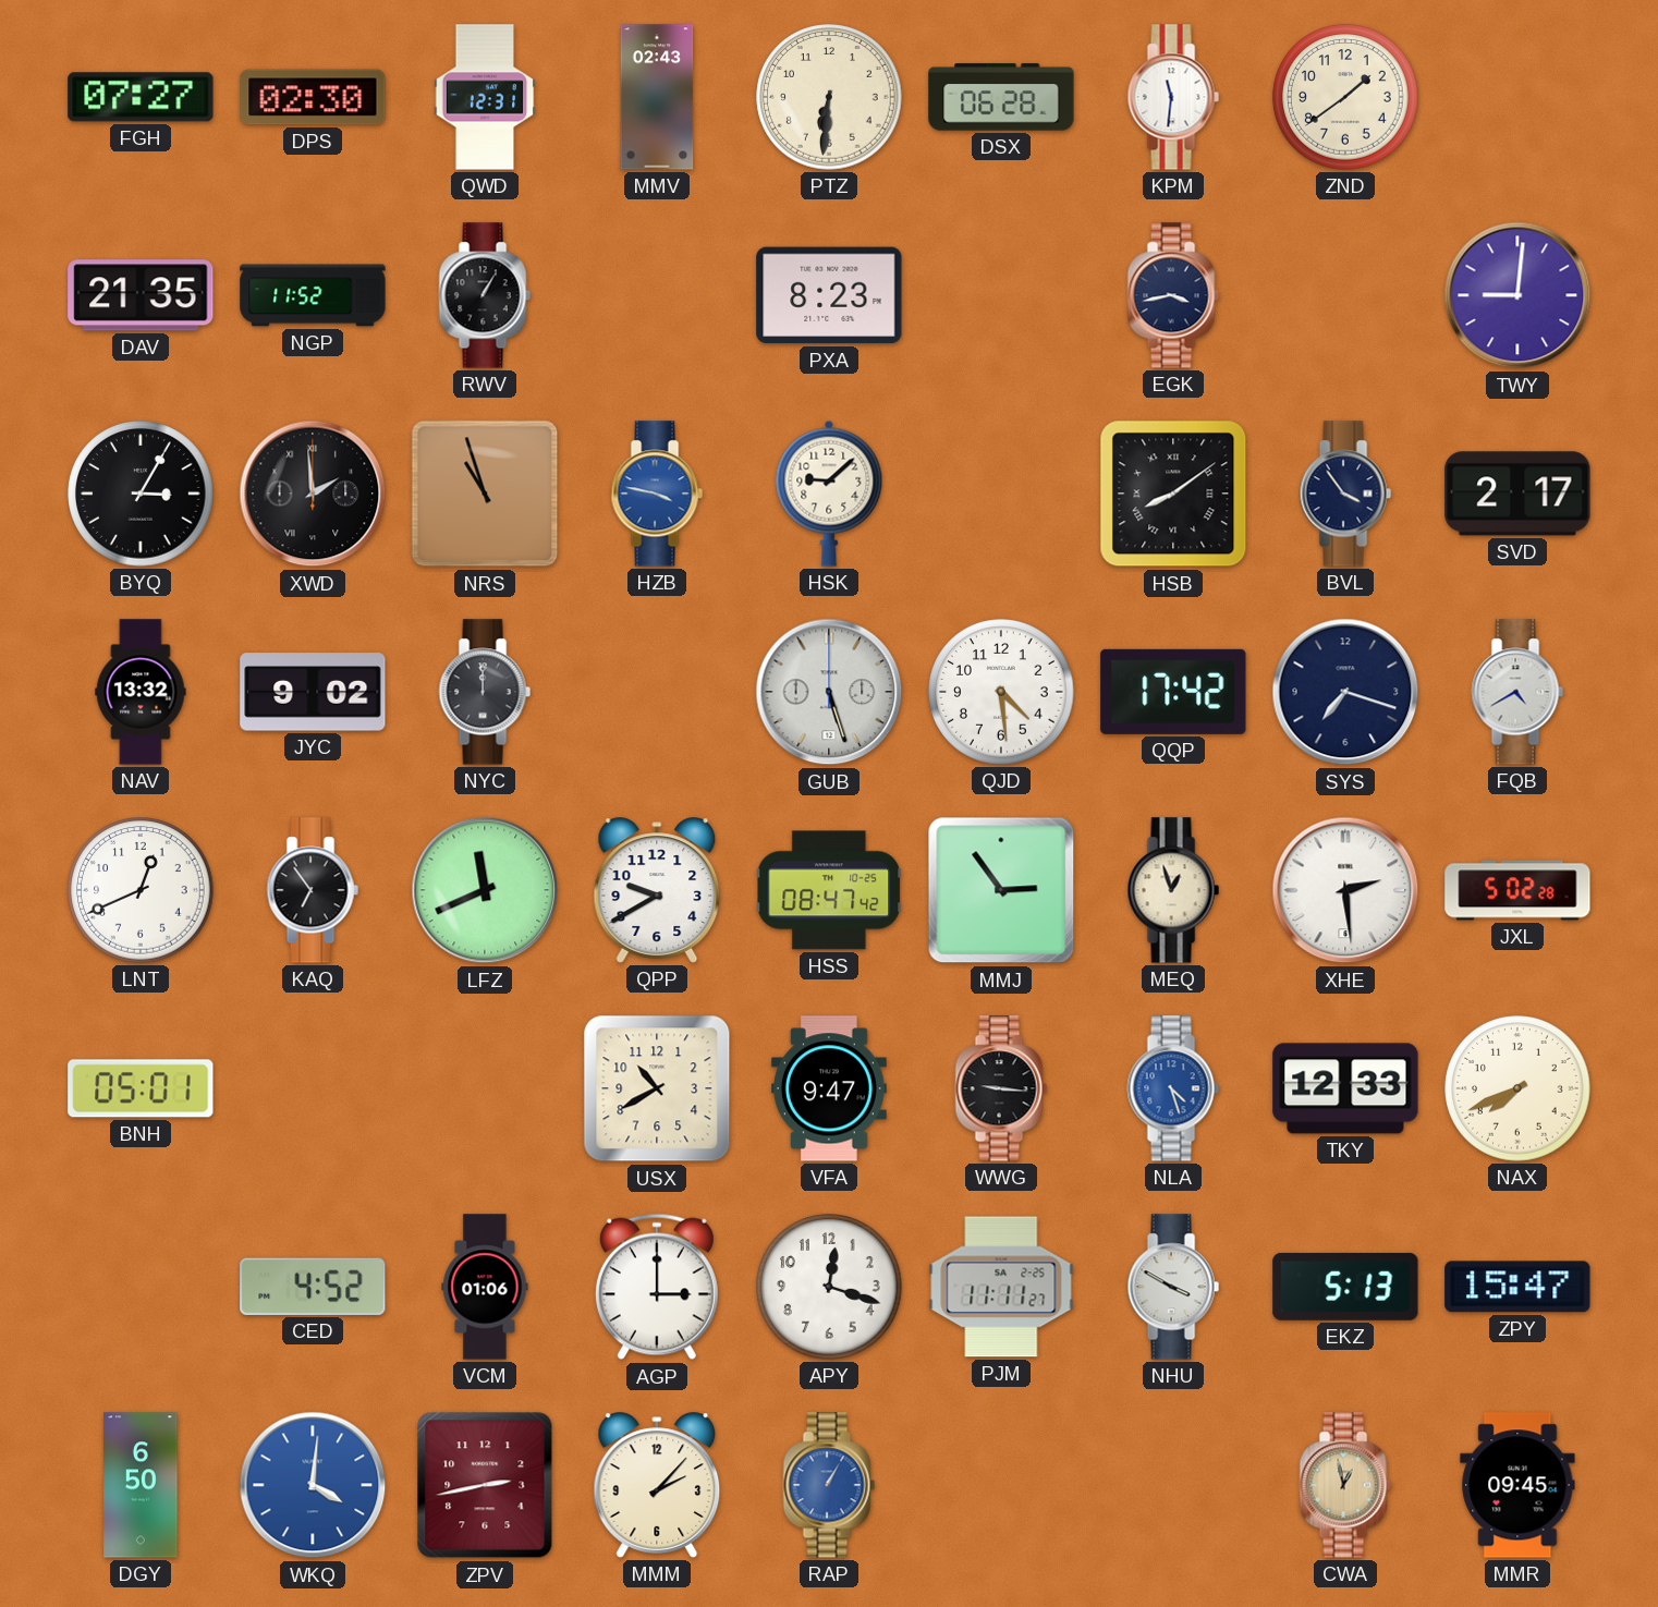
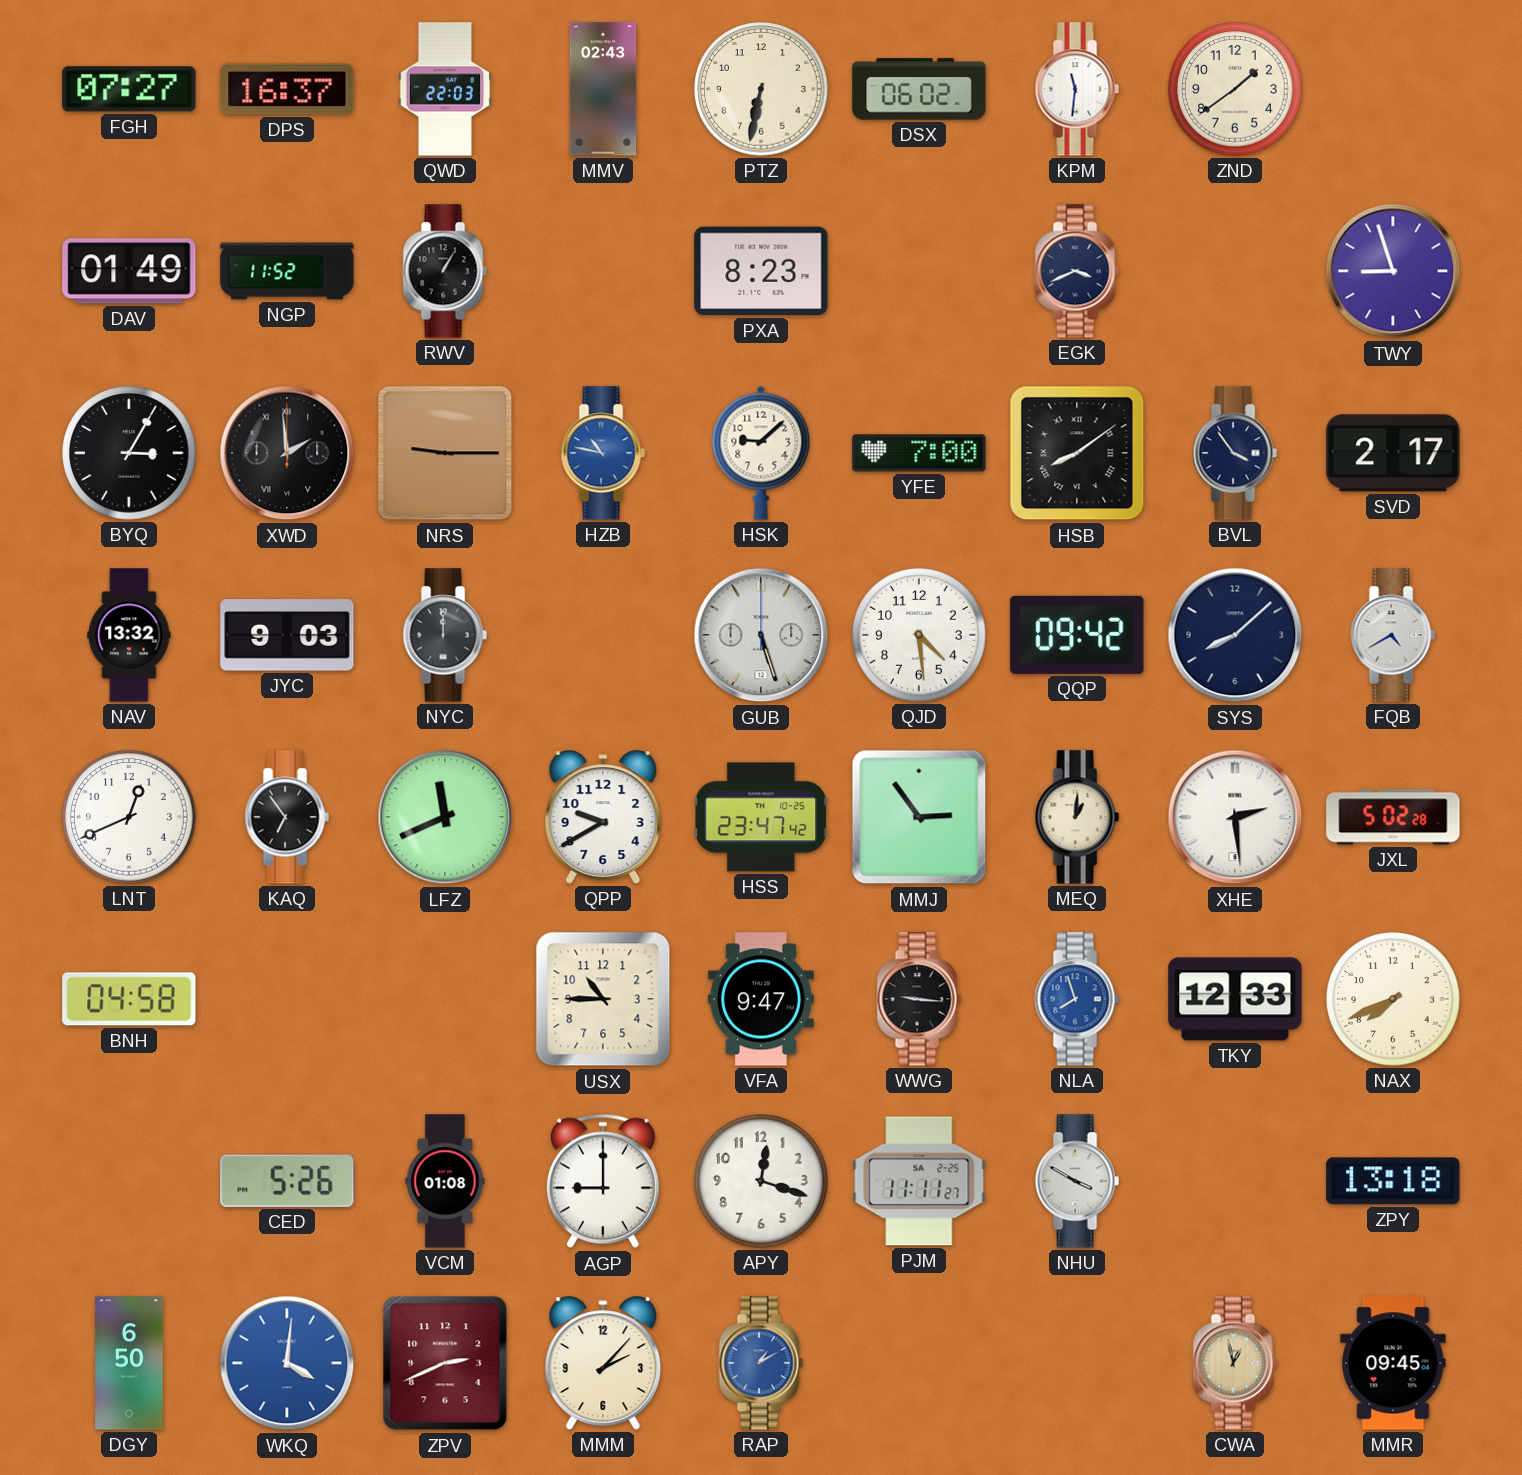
DPS: 02:30 -> 16:37 (287, 89)
QWD: 12:31 -> 22:03 (445, 89)
PTZ: 6:31 -> 6:32 (761, 89)
DSX: 06:28 -> 06:02 (919, 89)
DAV: 21:35 -> 01:49 (129, 271)
EGK: 3:43 -> 3:41 (1077, 271)
TWY: 9:01 -> 8:57 (1393, 271)
NRS: 10:57 -> 9:15 (445, 453)
HZB: 3:47 -> 10:47 (603, 453)
YFE: none -> 7:00 (919, 453)
JYC: 9:02 -> 9:03 (287, 635)
QQP: 17:42 -> 09:42 (1077, 635)
SYS: 7:18 -> 8:08 (1235, 635)
HSS: 08:47 -> 23:47 (761, 817)
MEQ: 12:57 -> 1:01 (1077, 817)
BNH: 05:01 -> 04:58 (129, 999)
USX: 10:40 -> 10:45 (603, 999)
NLA: 4:27 -> 7:57 (1077, 999)
CED: 4:52 -> 5:26 (287, 1181)
VCM: 01:06 -> 01:08 (445, 1181)
AGP: 3:00 -> 9:00 (603, 1181)
EKZ: 5:13 -> none (1345, 1287)
ZPY: 15:47 -> 13:18 (1393, 1181)
ZPV: 2:43 -> 2:41 (445, 1363)
RAP: 1:05 -> 1:10 (761, 1363)
